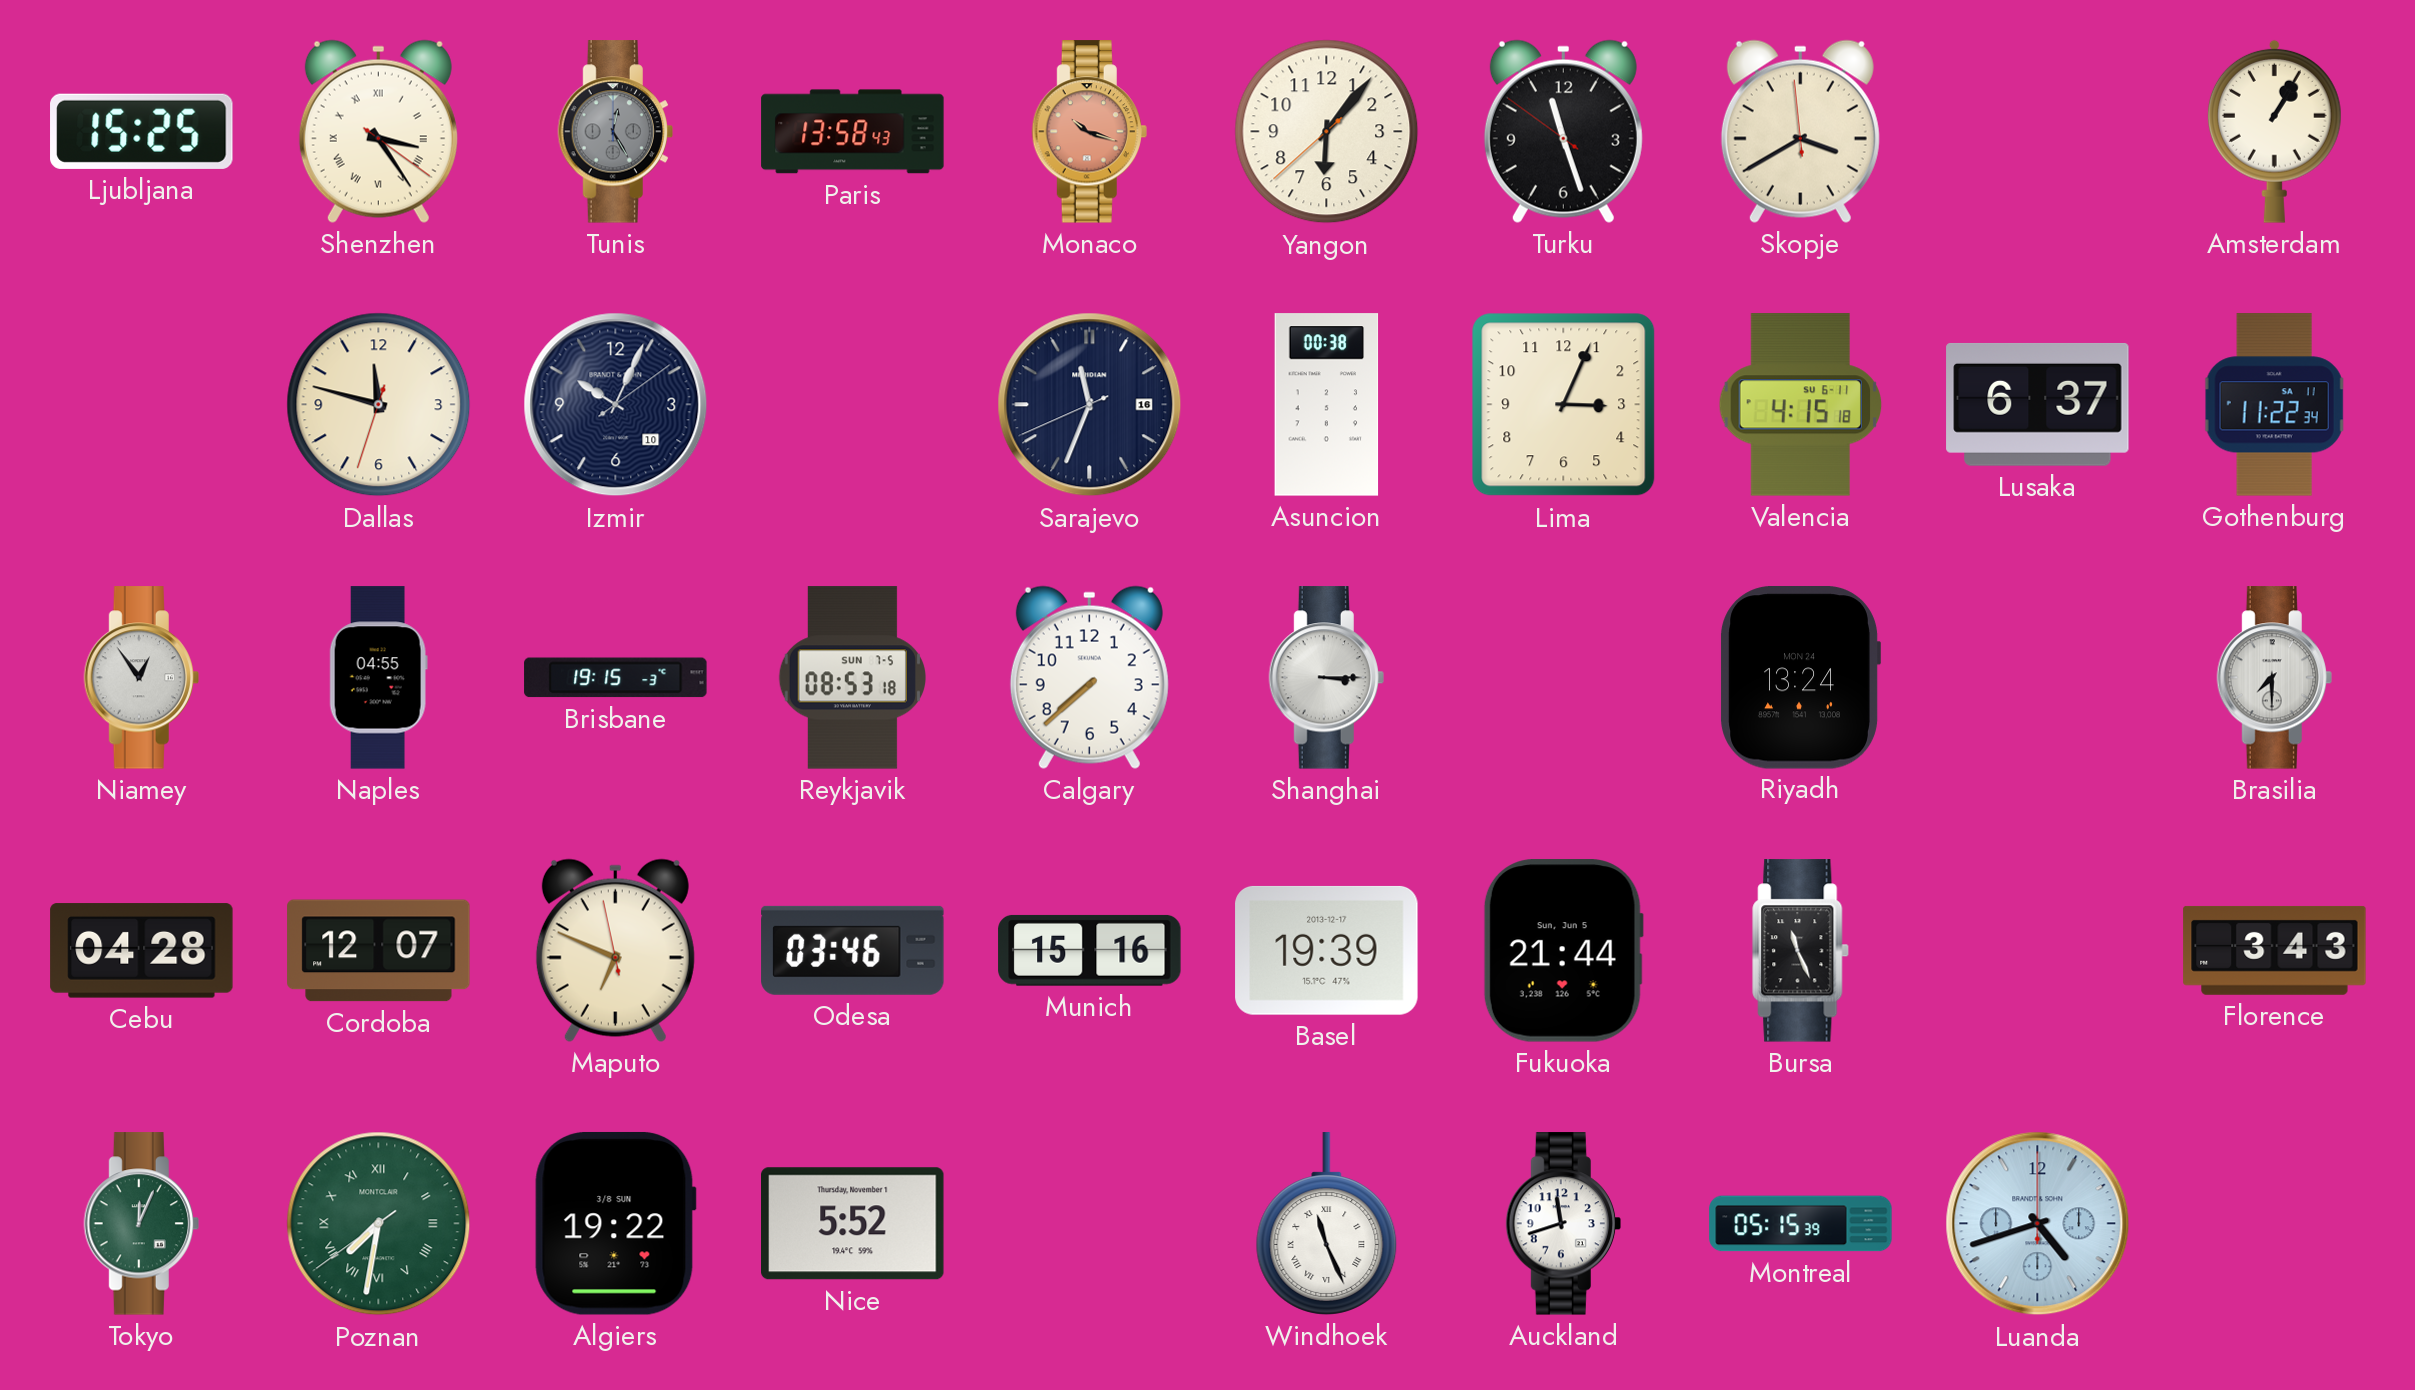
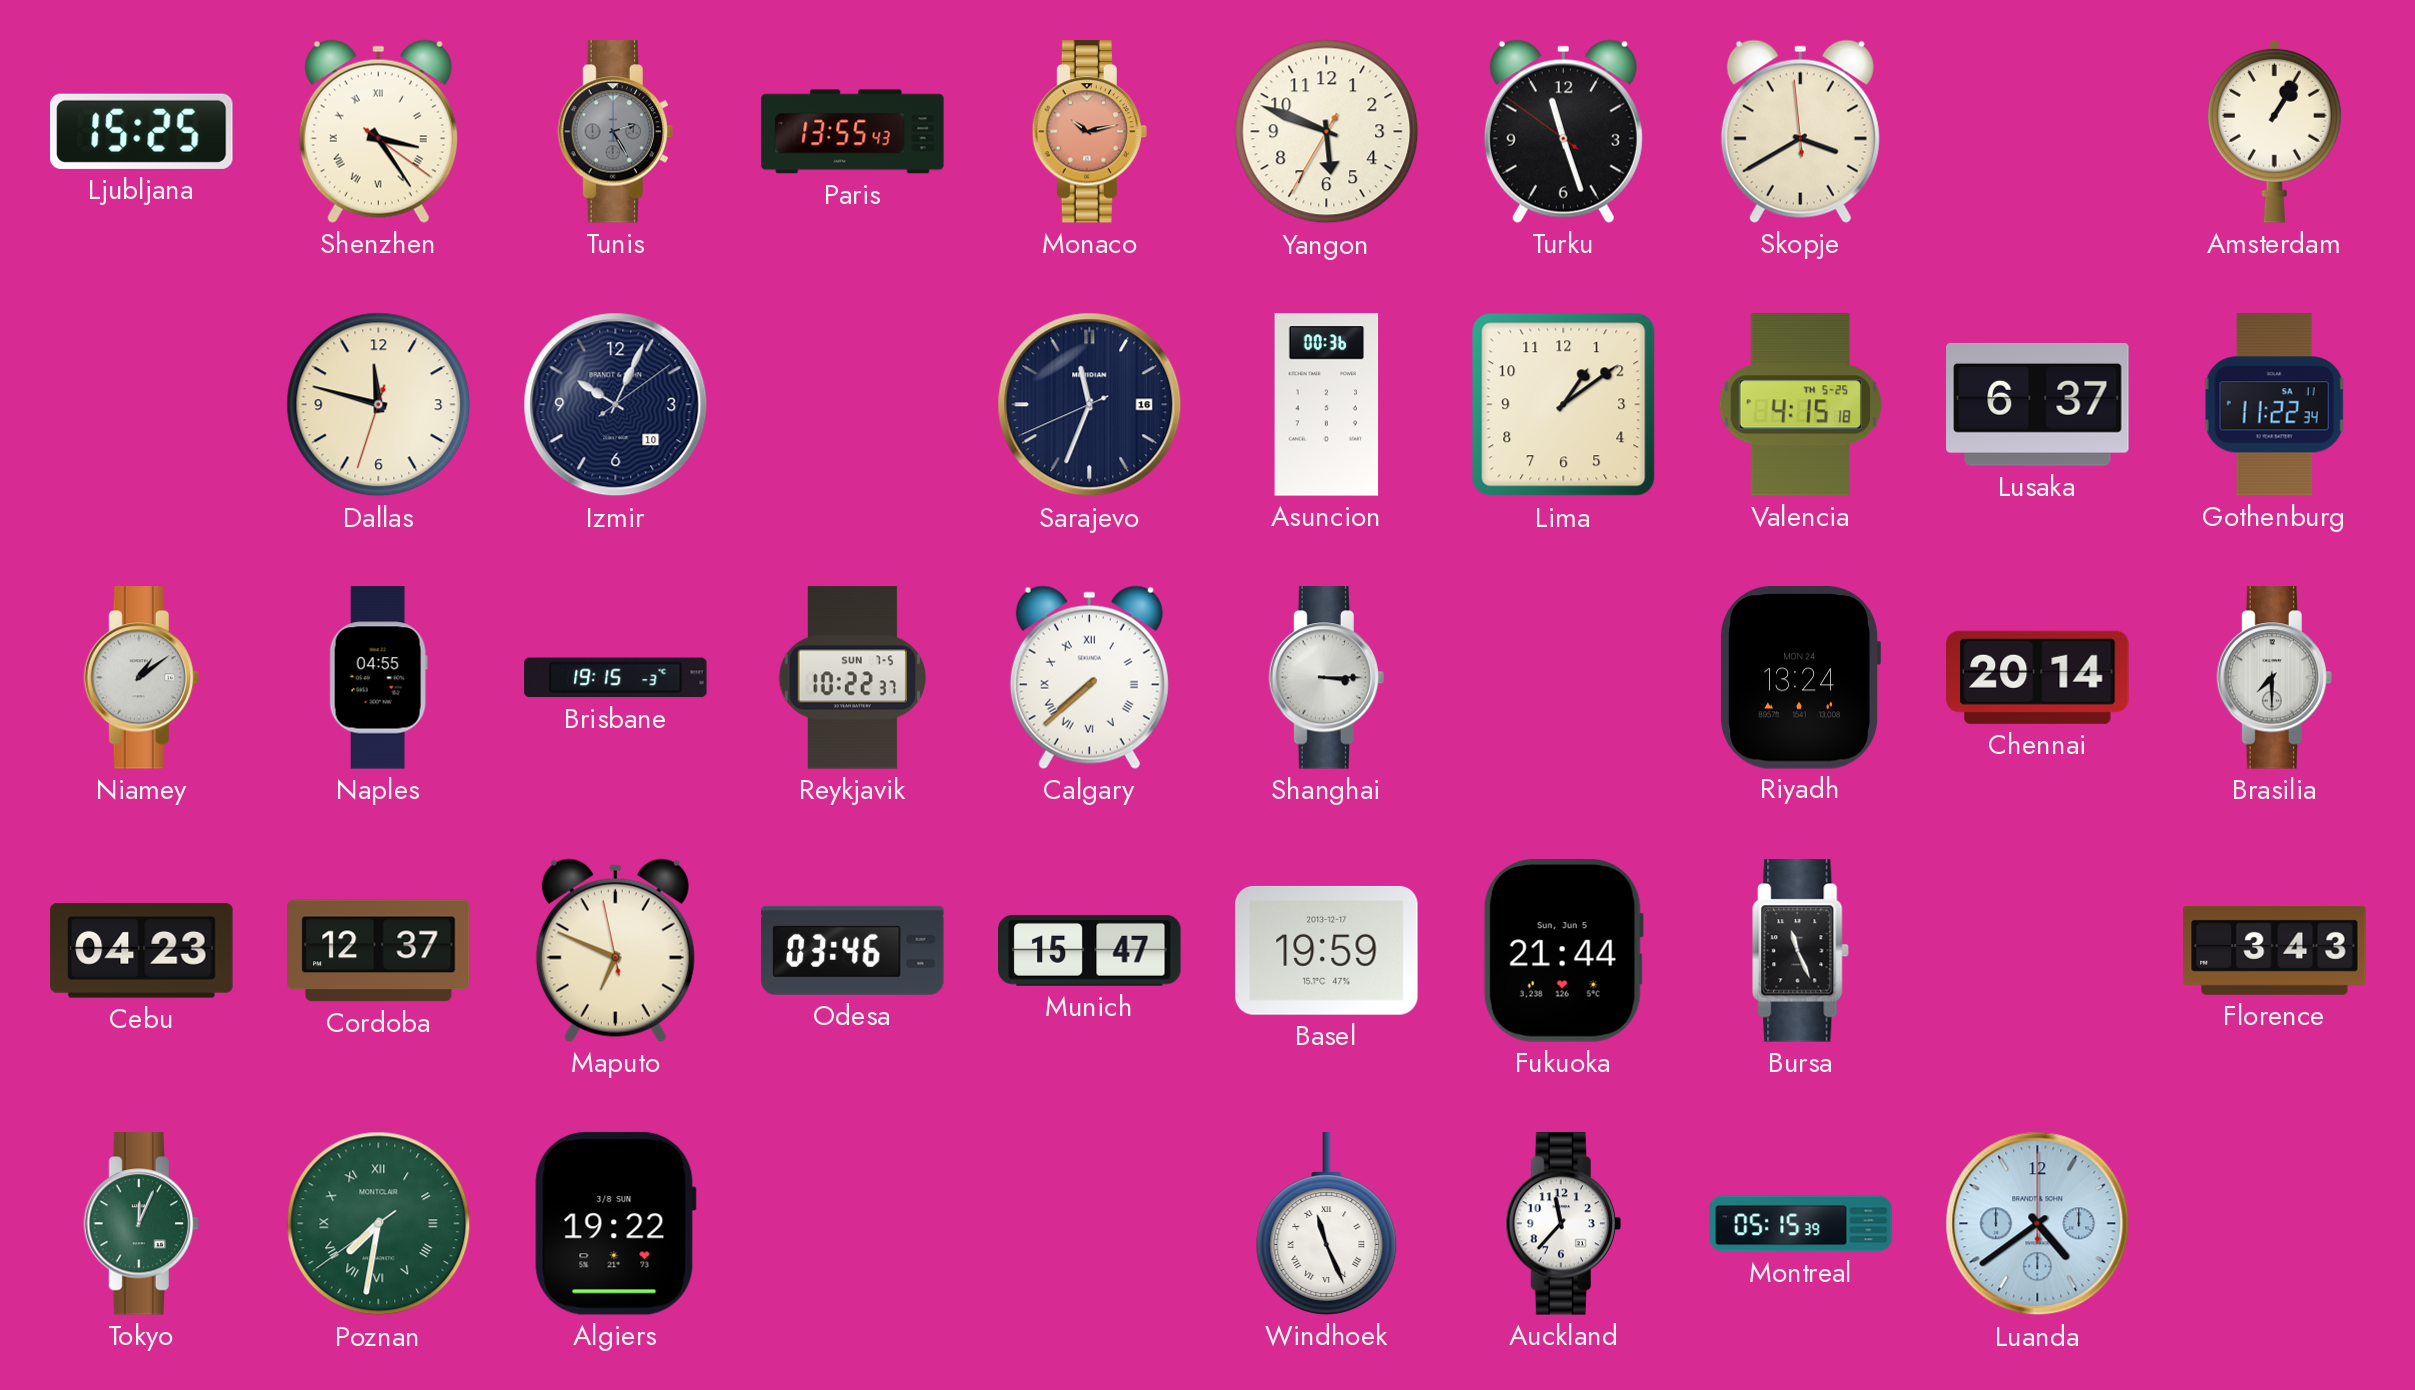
Tunis: 12:25 -> 2:25 (615, 132)
Paris: 13:58 -> 13:55 (853, 132)
Monaco: 10:18 -> 10:13 (1089, 132)
Yangon: 6:06 -> 5:48 (1327, 132)
Asuncion: 00:38 -> 00:36 (1327, 405)
Lima: 3:04 -> 1:09 (1564, 405)
Valencia date: SU 6-11 -> TH 5-25 (1801, 405)
Niamey: 12:54 -> 1:09 (141, 678)
Reykjavik: 08:53 -> 10:22 (852, 678)
Calgary numerals: Arabic -> Roman (1089, 677)
Chennai: none -> 20:14 (2038, 677)
Cebu: 04:28 -> 04:23 (142, 951)
Cordoba: 12:07 -> 12:37 (379, 951)
Munich: 15:16 -> 15:47 (1090, 950)
Basel: 19:39 -> 19:59 (1327, 950)
Nice: 5:52 -> none (853, 1224)
Auckland: 11:42 -> 11:37 (1563, 1224)
Luanda: 4:42 -> 4:39 (2038, 1224)
